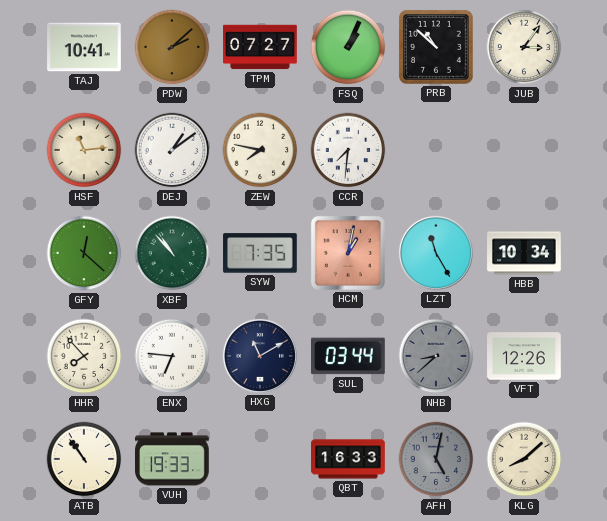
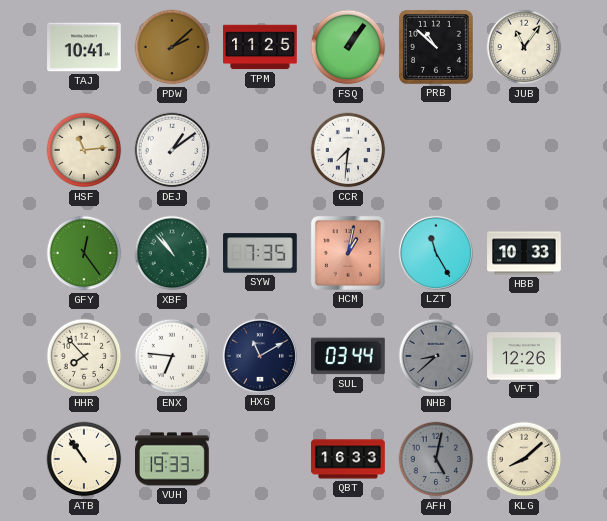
TPM: 07:27 -> 11:25 (260, 47)
FSQ: 1:04 -> 1:06 (348, 47)
JUB: 3:06 -> 11:06 (524, 47)
ZEW: 7:47 -> none (260, 150)
GFY: 12:22 -> 12:24 (84, 253)
HBB: 10:34 -> 10:33 (524, 253)
